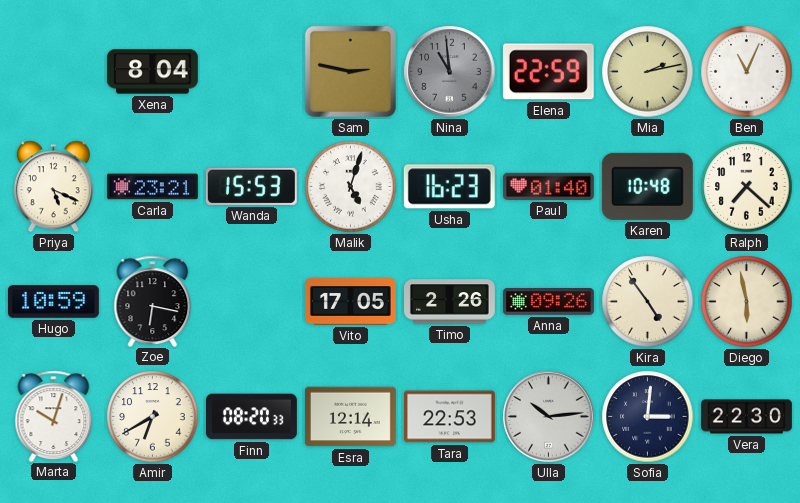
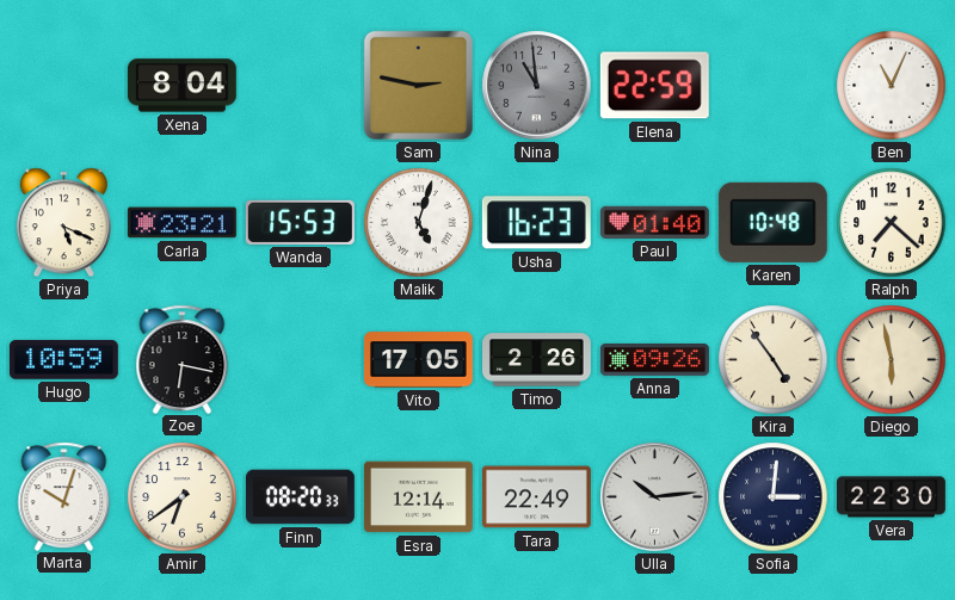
Mia: 2:13 -> none (648, 72)
Amir: 6:40 -> 6:39 (183, 497)
Tara: 22:53 -> 22:49 (536, 497)
